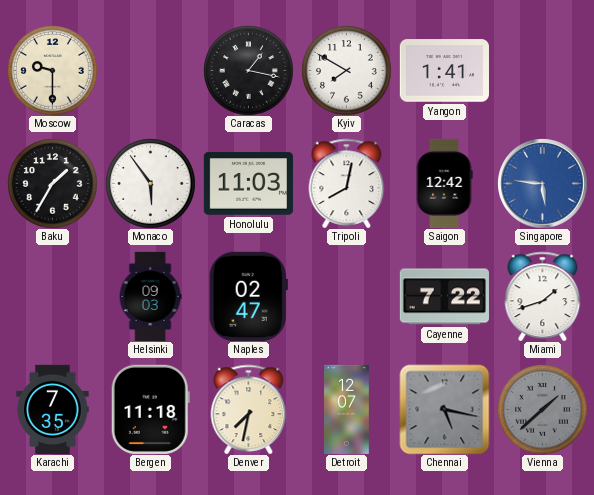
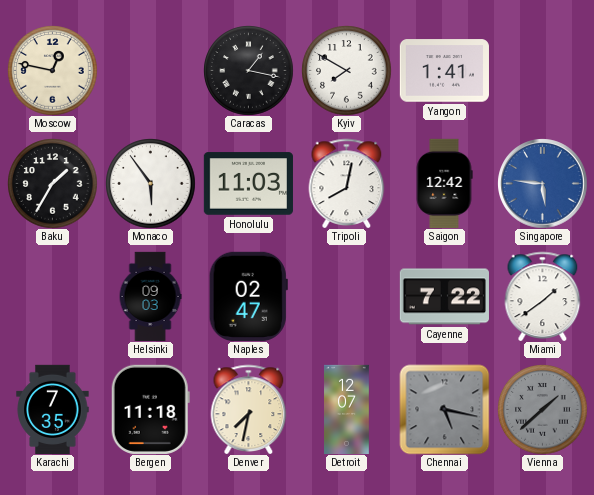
Moscow: 9:30 -> 12:47 (52, 70)
Miami: 1:42 -> 1:39 (543, 296)
